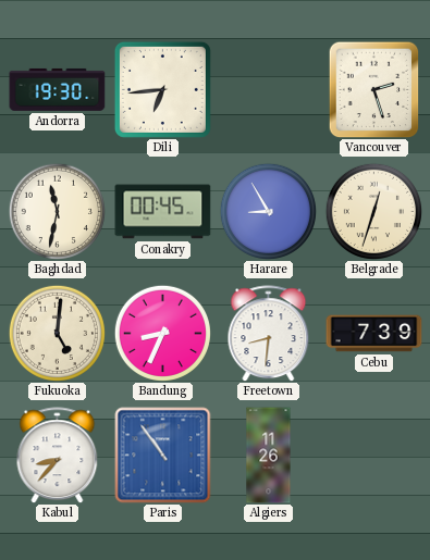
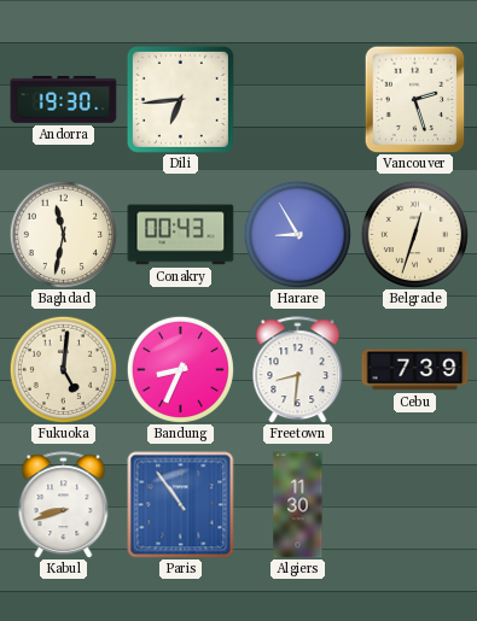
Conakry: 00:45 -> 00:43 (181, 235)
Kabul: 8:37 -> 8:42 (64, 505)
Algiers: 11:26 -> 11:30 (298, 505)
